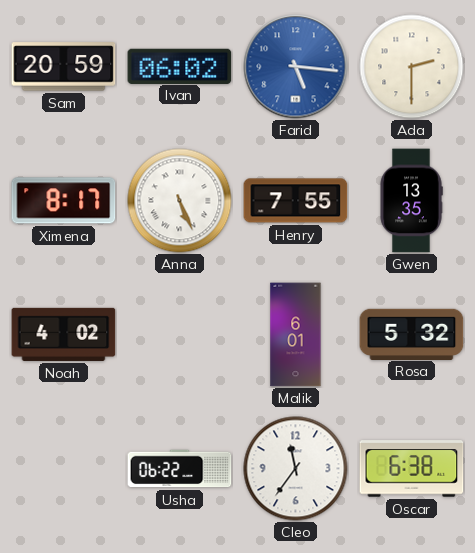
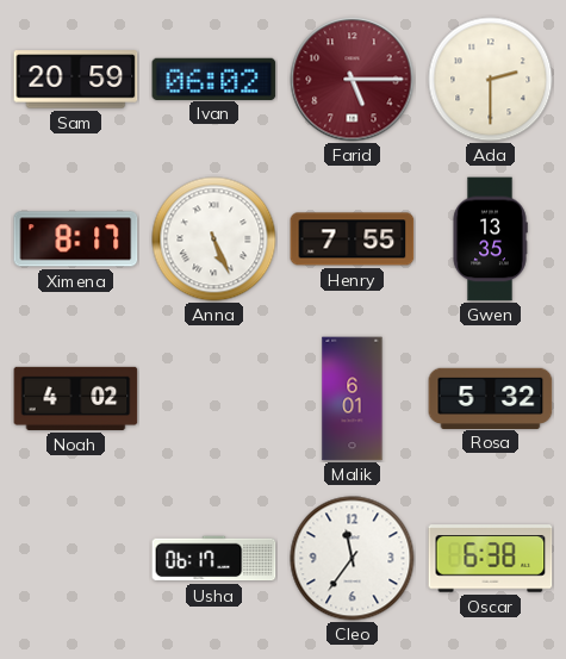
Farid: 5:16 -> 5:15 (353, 80)
Farid dial: blue -> burgundy (353, 80)
Usha: 06:22 -> 06:17 (214, 559)
